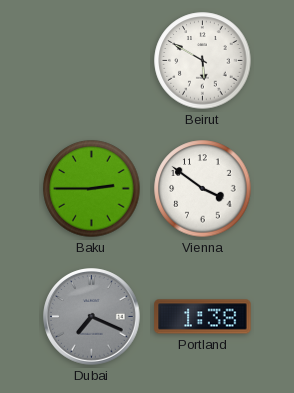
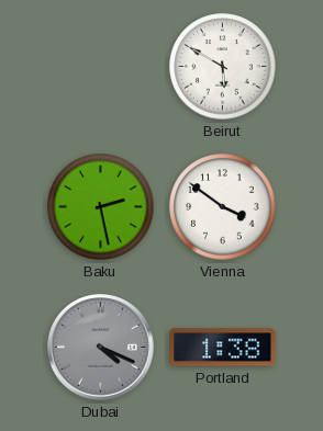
Baku: 2:45 -> 2:28 (101, 207)
Dubai: 7:19 -> 4:19 (101, 348)
